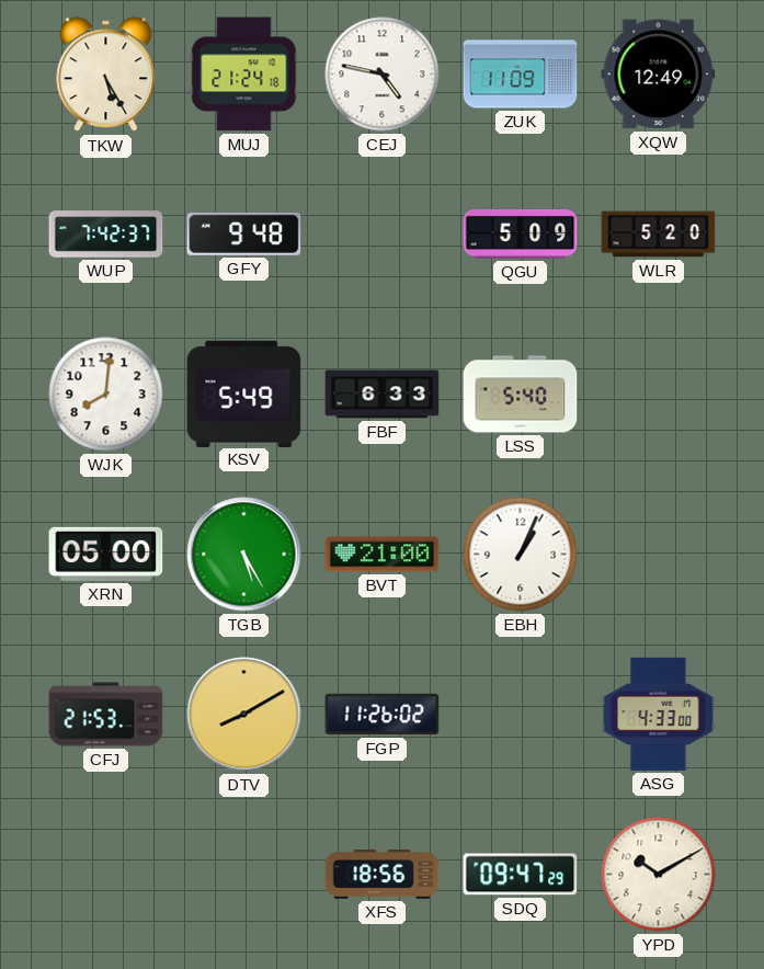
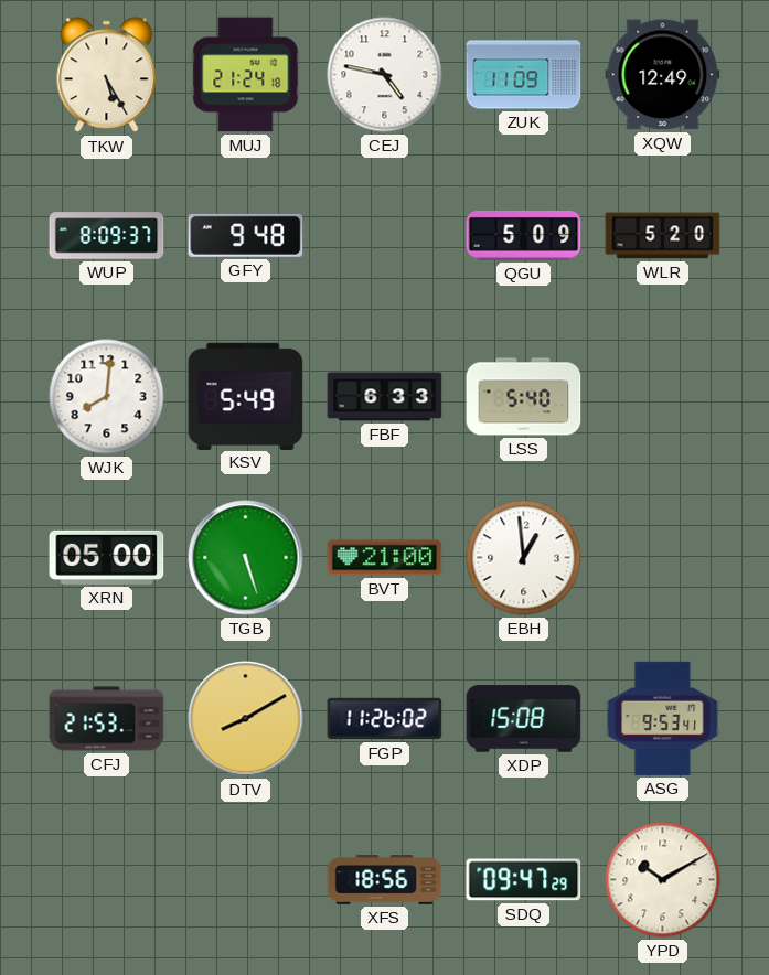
WUP: 7:42 -> 8:09 (107, 236)
TGB: 5:25 -> 5:27 (246, 558)
EBH: 1:04 -> 12:59 (524, 558)
XDP: none -> 15:08 (524, 719)
ASG: 4:33 -> 9:53 (663, 718)
